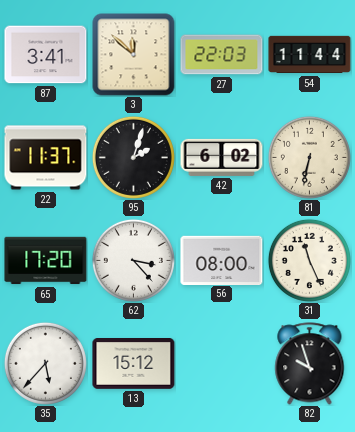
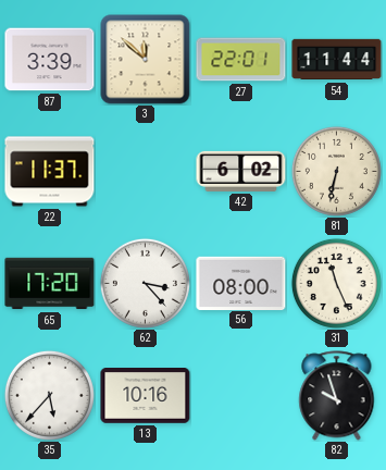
87: 3:41 -> 3:39 (50, 60)
27: 22:03 -> 22:01 (241, 60)
95: 2:03 -> none (133, 157)
13: 15:12 -> 10:16 (146, 396)
